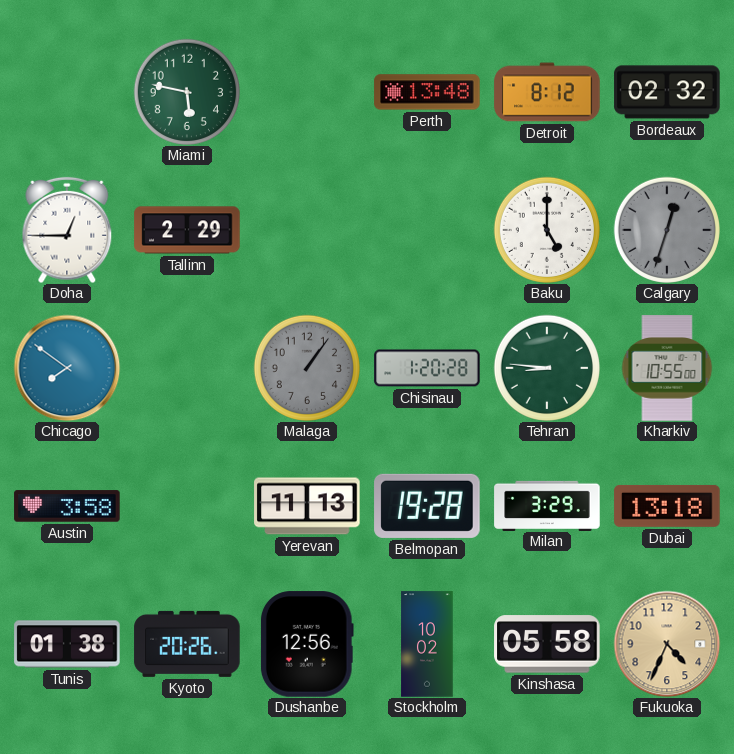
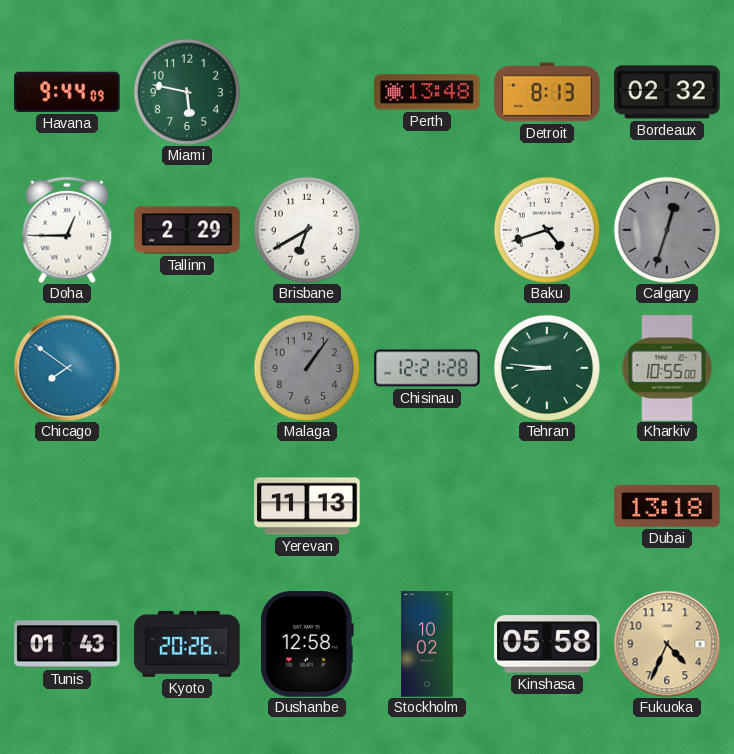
Havana: none -> 9:44 (67, 92)
Detroit: 8:12 -> 8:13 (547, 92)
Brisbane: none -> 6:40 (306, 229)
Baku: 5:00 -> 4:42 (546, 229)
Chisinau: 1:20 -> 12:21 (427, 368)
Austin: 3:58 -> none (67, 506)
Belmopan: 19:28 -> none (427, 506)
Milan: 3:29 -> none (547, 505)
Tunis: 01:38 -> 01:43 (67, 644)
Dushanbe: 12:56 -> 12:58 (307, 644)
